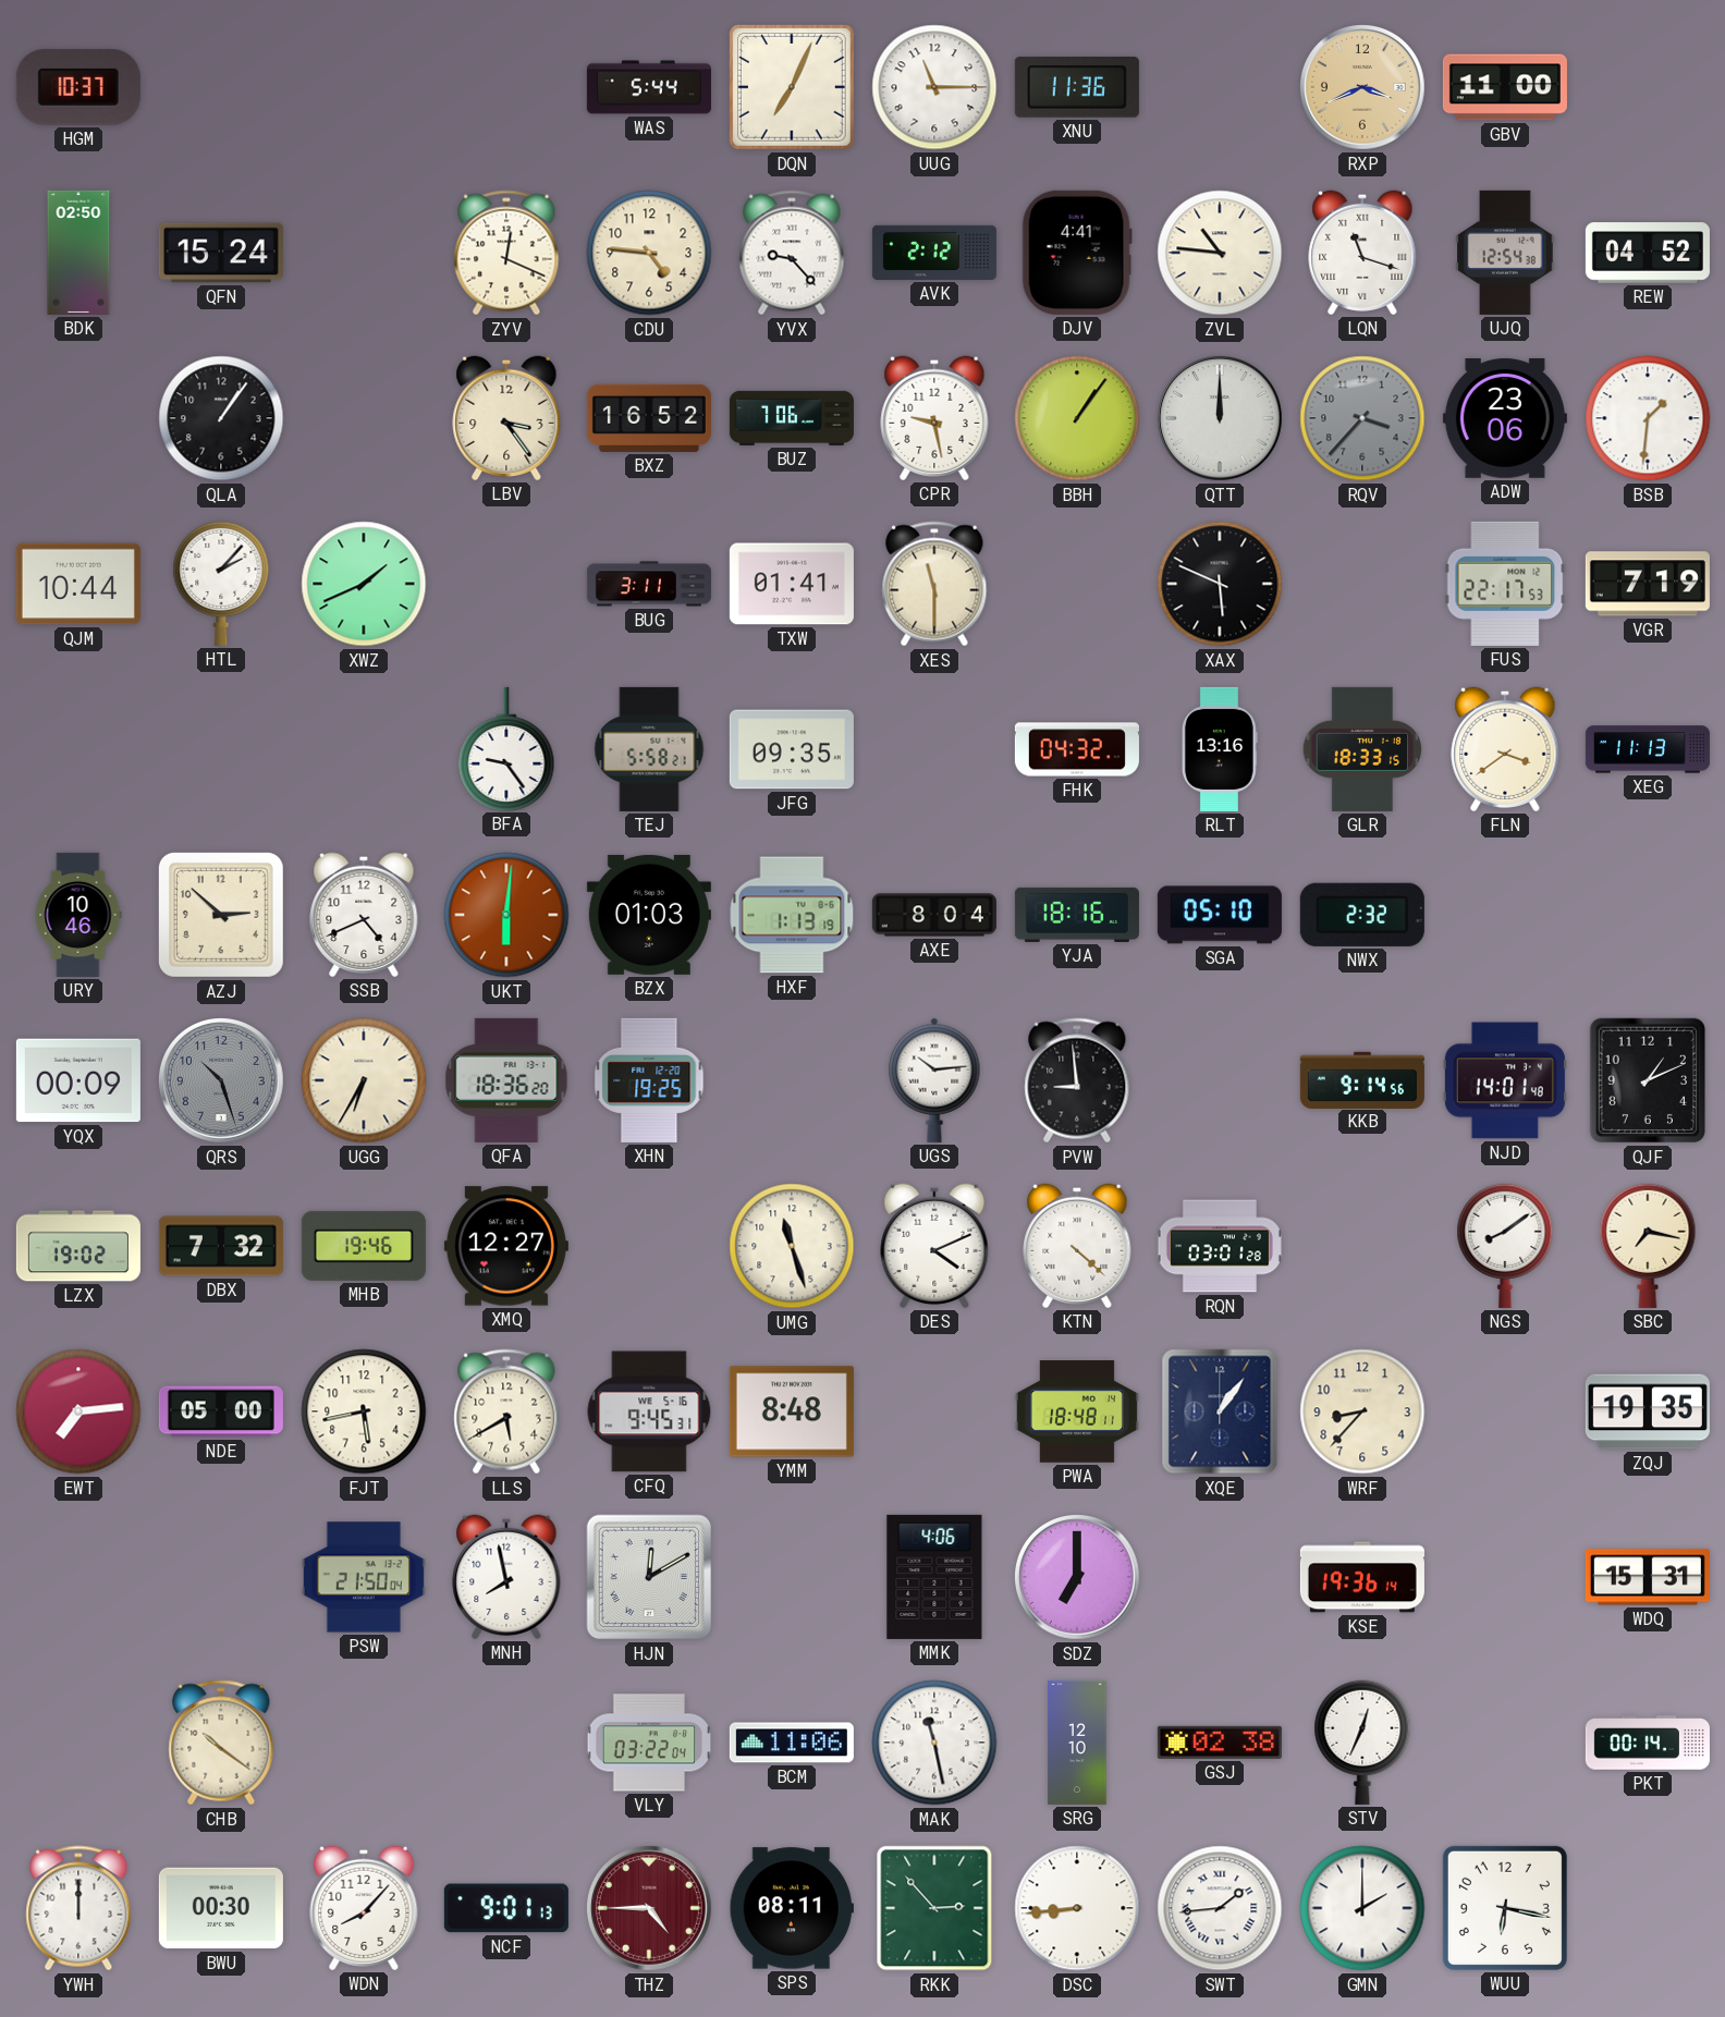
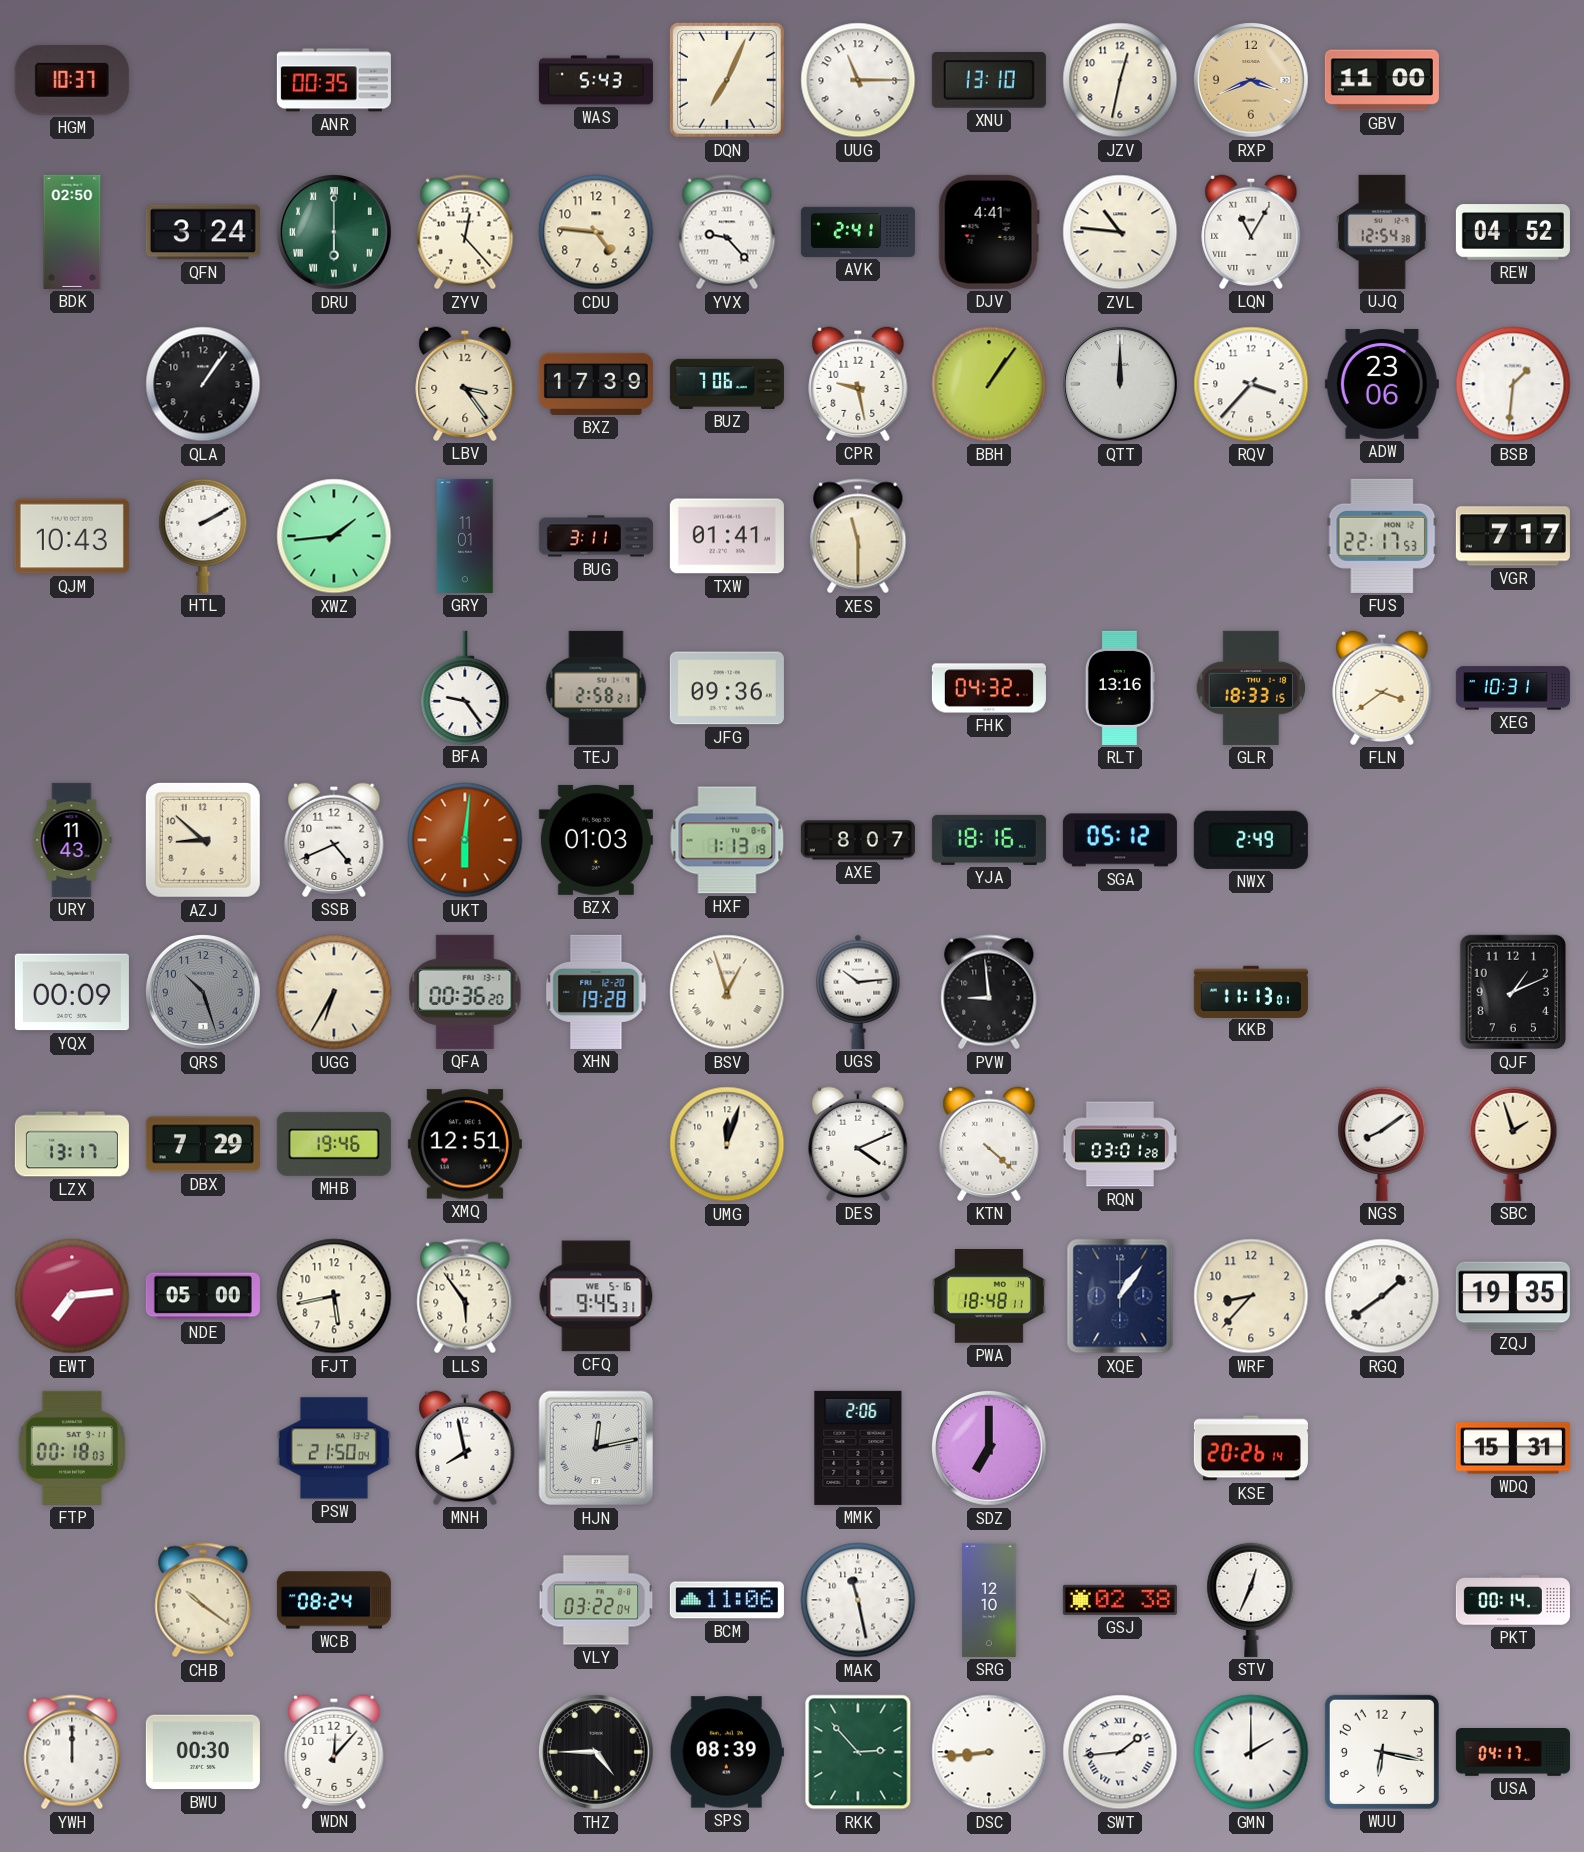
ANR: none -> 00:35 (334, 80)
WAS: 5:44 -> 5:43 (596, 80)
XNU: 11:36 -> 13:10 (989, 81)
JZV: none -> 12:32 (1120, 80)
QFN: 15:24 -> 3:24 (203, 232)
DRU: none -> 6:00 (335, 233)
ZYV: 12:19 -> 12:23 (465, 232)
AVK: 2:12 -> 2:41 (858, 232)
LQN: 11:18 -> 11:05 (1251, 232)
BXZ: 16:52 -> 17:39 (596, 384)
RQV dial: grey -> white (1251, 384)
QJM: 10:44 -> 10:43 (72, 536)
HTL: 2:07 -> 2:10 (203, 536)
XWZ: 1:41 -> 1:44 (334, 536)
GRY: none -> 11:01 (465, 536)
XAX: 5:49 -> none (1220, 584)
VGR: 7:19 -> 7:17 (1513, 536)
TEJ: 5:58 -> 2:58 (596, 688)
JFG: 09:35 -> 09:36 (727, 688)
XEG: 11:13 -> 10:31 (1513, 688)
URY: 10:46 -> 11:43 (72, 840)
AZJ: 2:52 -> 8:52 (203, 840)
AXE: 8:04 -> 8:07 (858, 840)
SGA: 05:10 -> 05:12 (1120, 840)
NWX: 2:32 -> 2:49 (1251, 840)
QFA: 18:36 -> 00:36 (465, 992)
XHN: 19:25 -> 19:28 (596, 992)
BSV: none -> 12:57 (727, 992)
KKB: 9:14 -> 11:13 (1251, 991)
NJD: 14:01 -> none (1505, 1080)
LZX: 19:02 -> 13:17 (72, 1144)
DBX: 7:32 -> 7:29 (203, 1144)
XMQ: 12:27 -> 12:51 (465, 1144)
UMG: 11:27 -> 12:03 (727, 1144)
SBC: 7:17 -> 1:57 (1513, 1144)
LLS: 5:40 -> 5:54 (465, 1296)
YMM: 8:48 -> none (792, 1411)
RGQ: none -> 1:39 (1382, 1296)
FTP: none -> 00:18 (71, 1448)
HJN: 12:10 -> 12:13 (596, 1448)
MMK: 4:06 -> 2:06 (858, 1448)
KSE: 19:36 -> 20:26 (1251, 1448)
WCB: none -> 08:24 (334, 1600)
WDN: 8:07 -> 12:07 (334, 1752)
NCF: 9:01 -> none (506, 1908)
THZ dial: burgundy -> black (597, 1753)
SPS: 08:11 -> 08:39 (727, 1752)
USA: none -> 04:17 (1513, 1753)
